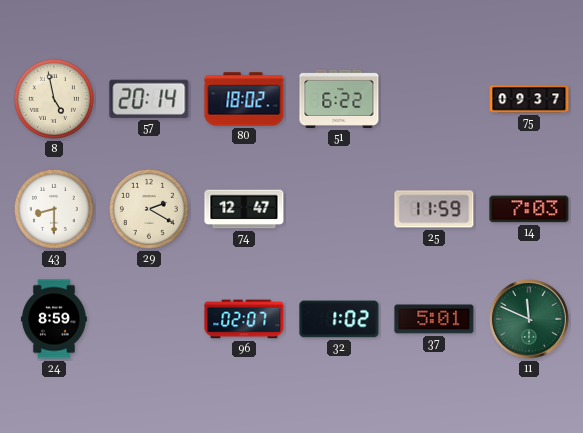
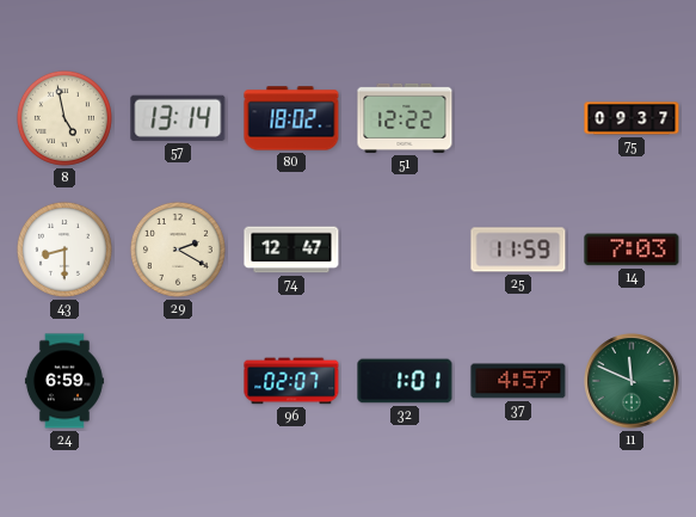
57: 20:14 -> 13:14 (178, 118)
51: 6:22 -> 12:22 (405, 118)
24: 8:59 -> 6:59 (64, 381)
32: 1:02 -> 1:01 (405, 381)
37: 5:01 -> 4:57 (518, 381)
